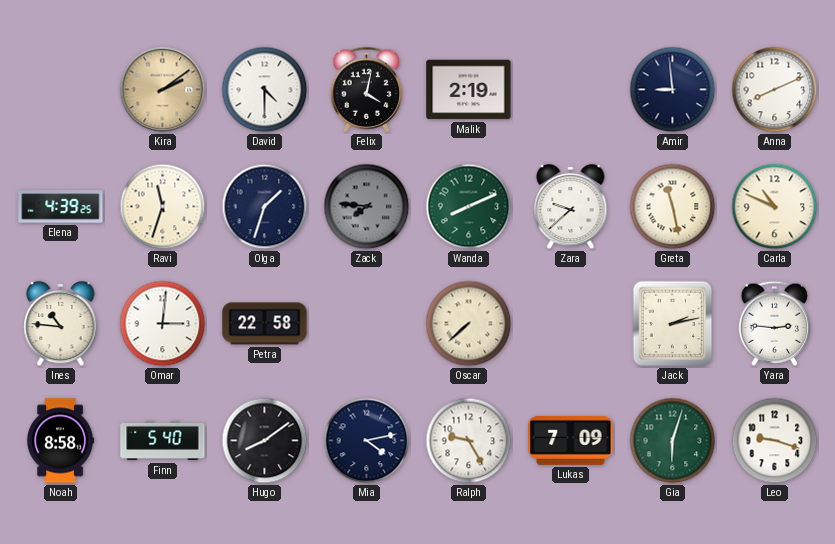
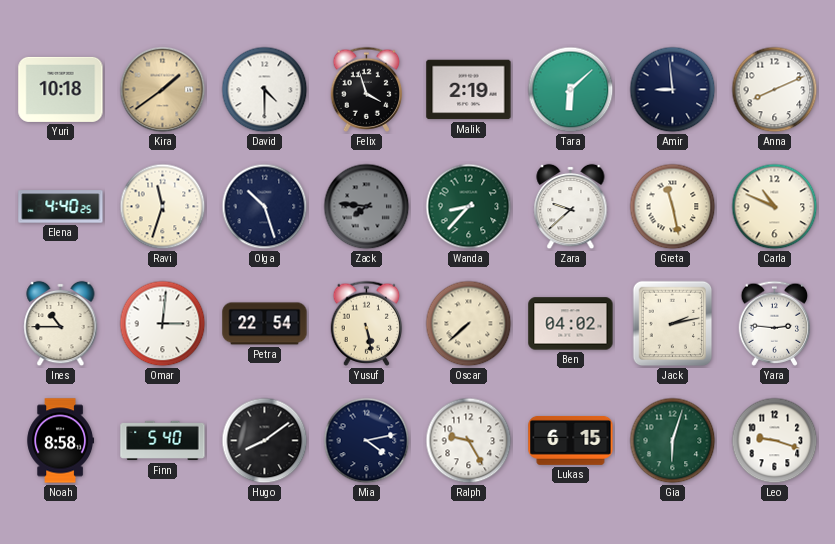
Yuri: none -> 10:18 (61, 89)
Kira: 2:09 -> 1:39 (163, 90)
Felix: 4:02 -> 3:57 (367, 89)
Tara: none -> 6:08 (571, 90)
Elena: 4:39 -> 4:40 (61, 207)
Olga: 1:33 -> 10:27 (265, 207)
Wanda: 8:11 -> 8:37 (469, 207)
Ines: 10:46 -> 10:45 (61, 324)
Petra: 22:58 -> 22:54 (265, 324)
Yusuf: none -> 5:28 (367, 323)
Ben: none -> 04:02 (571, 324)
Lukas: 7:09 -> 6:15 (571, 440)
